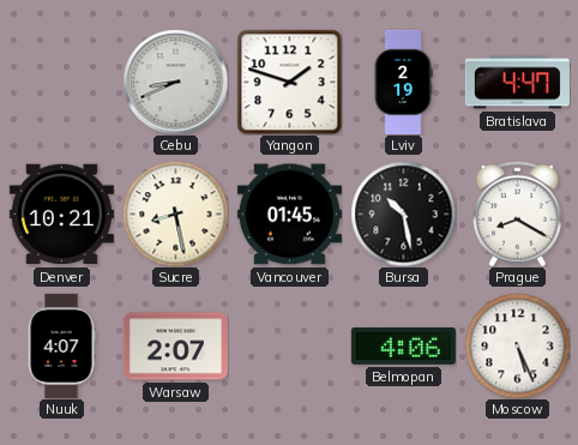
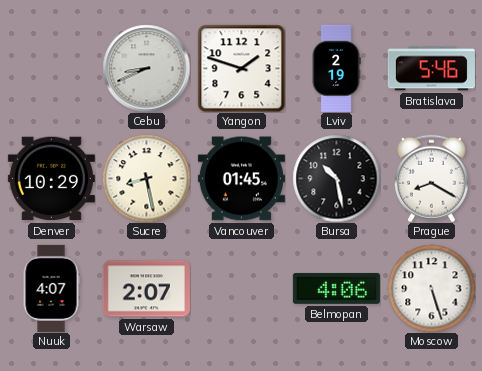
Bratislava: 4:47 -> 5:46 (431, 69)
Denver: 10:21 -> 10:29 (51, 179)
Moscow: 5:26 -> 5:27 (431, 288)
